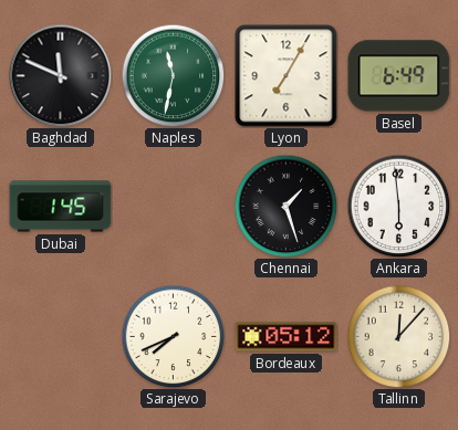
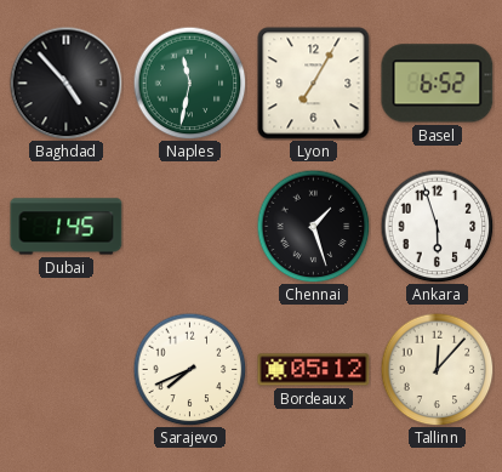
Baghdad: 11:49 -> 4:53 (65, 83)
Basel: 6:49 -> 6:52 (438, 84)
Ankara: 5:59 -> 5:57 (437, 226)
